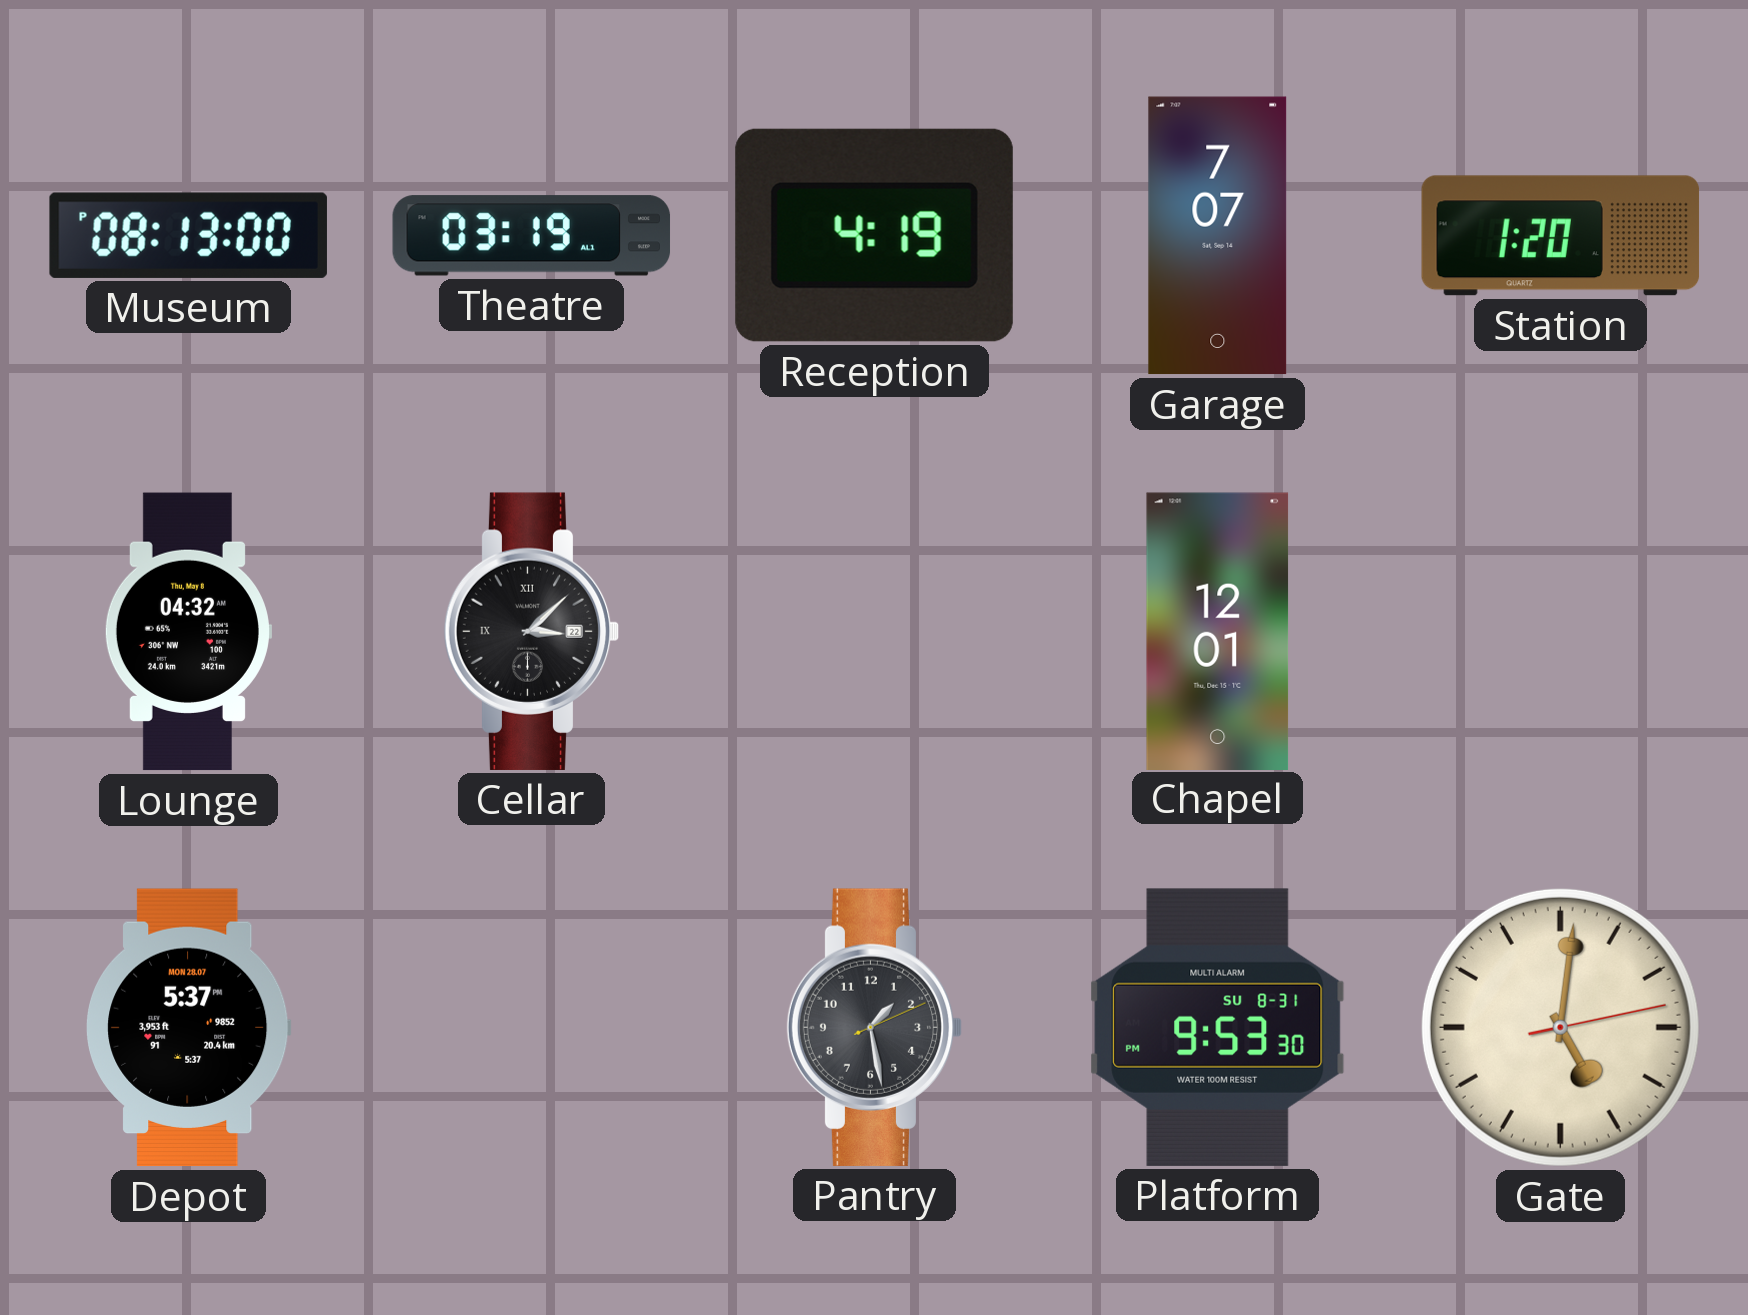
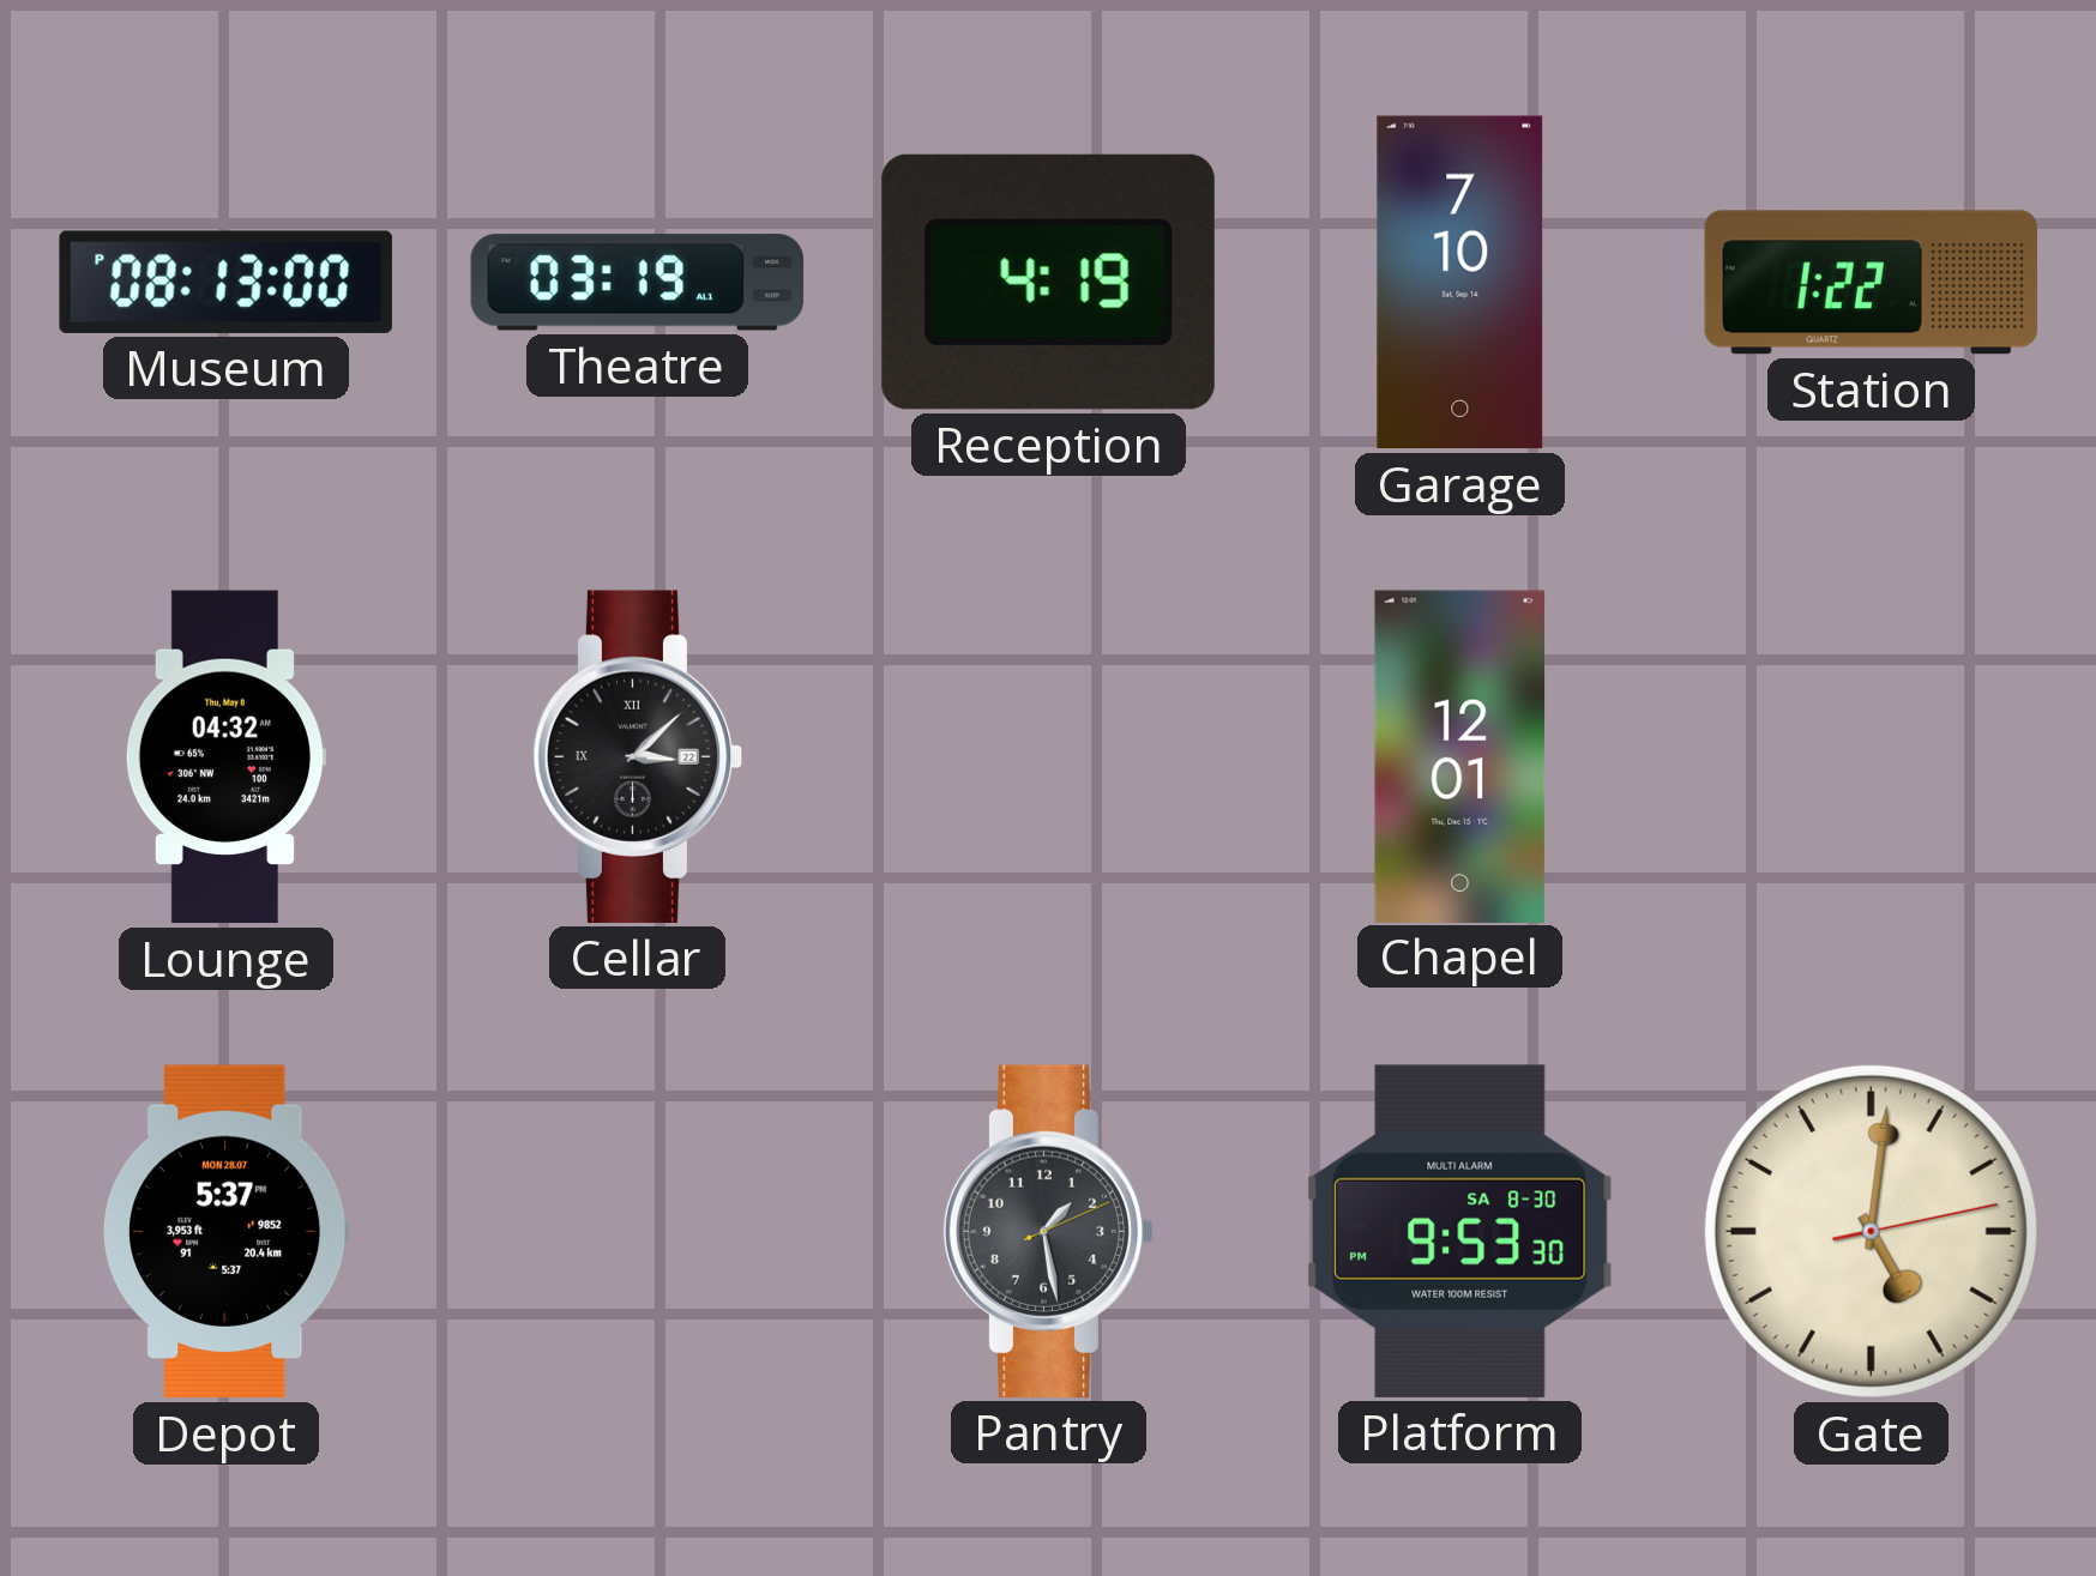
Garage: 7:07 -> 7:10 (1460, 283)
Station: 1:20 -> 1:22 (1872, 283)
Platform date: SU 8-31 -> SA 8-30 (1460, 1231)
